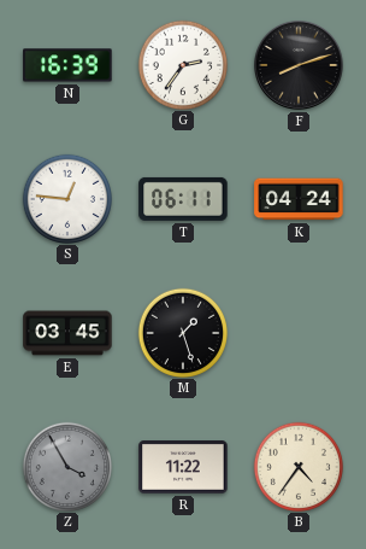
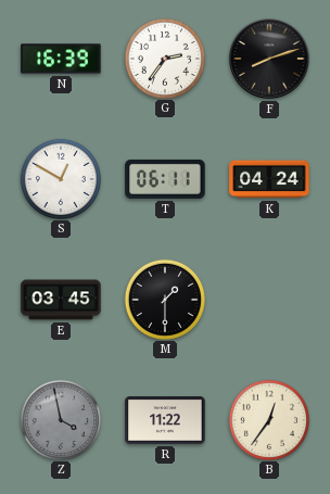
S: 12:46 -> 12:50 (60, 178)
M: 1:27 -> 1:30 (164, 299)
Z: 3:55 -> 3:58 (60, 419)
B: 4:36 -> 12:36 (268, 419)
